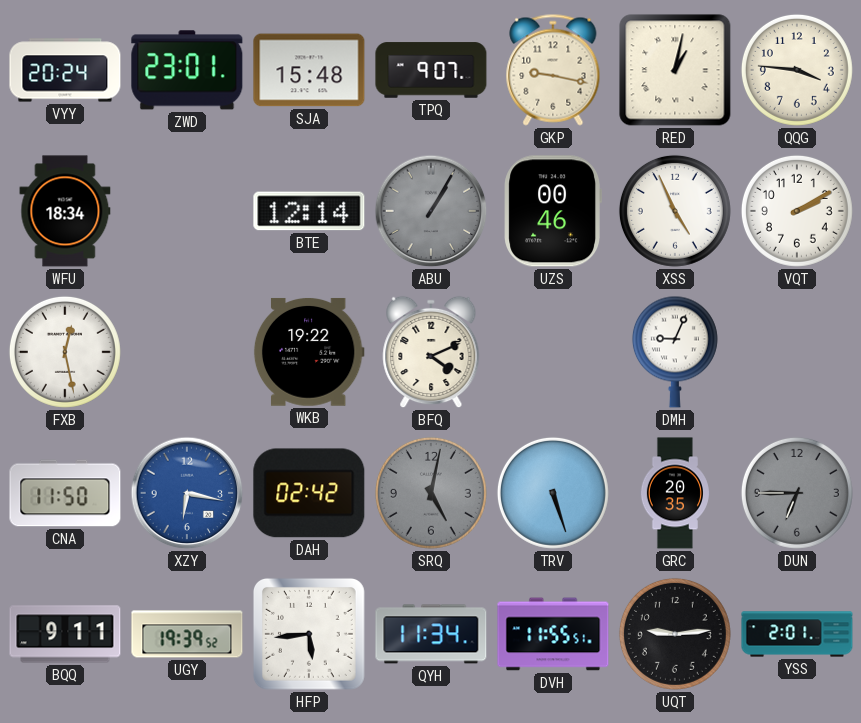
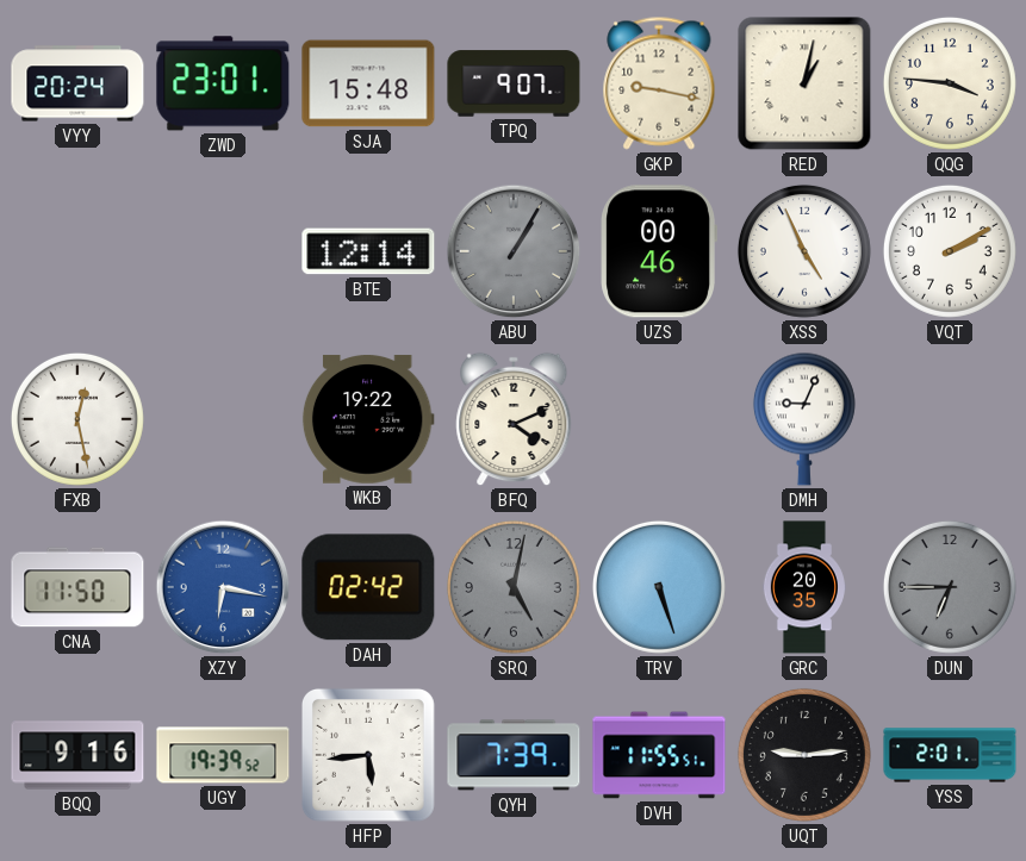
WFU: 18:34 -> none (65, 211)
BQQ: 9:11 -> 9:16 (77, 755)
QYH: 11:34 -> 7:39 (514, 755)
